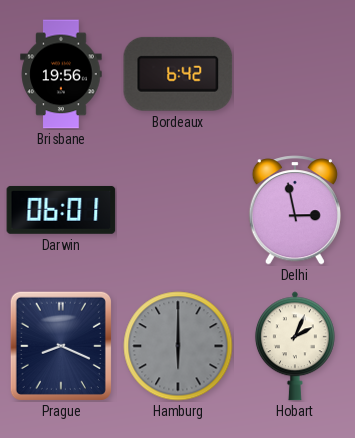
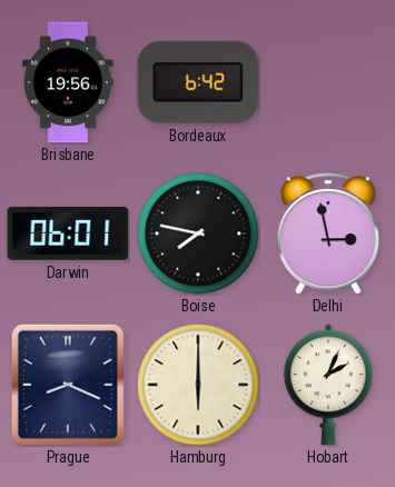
Boise: none -> 7:47 (198, 233)
Hamburg dial: grey -> cream (198, 385)
